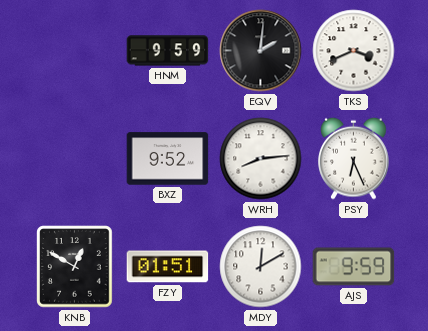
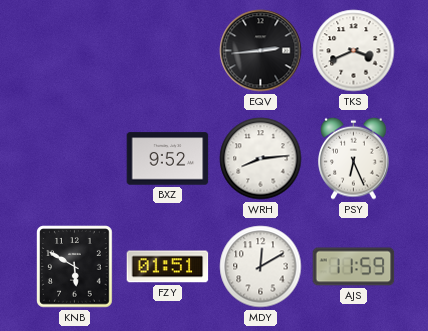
HNM: 9:59 -> none (168, 51)
EQV: 2:01 -> 2:44 (261, 51)
KNB: 12:50 -> 5:50 (75, 267)
AJS: 9:59 -> 11:59 (354, 267)
